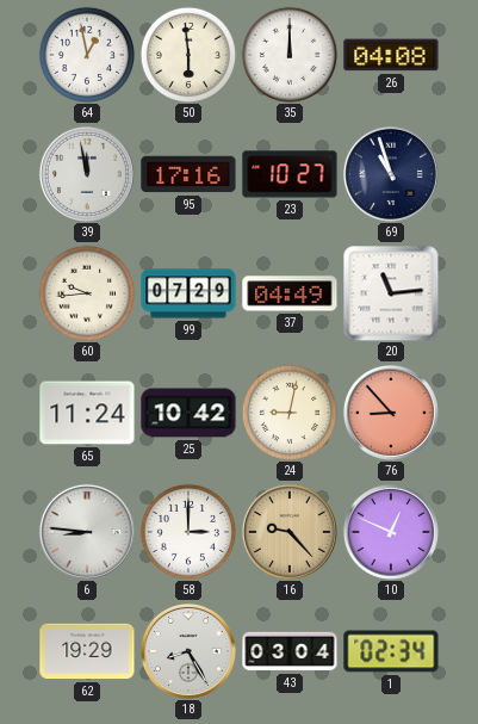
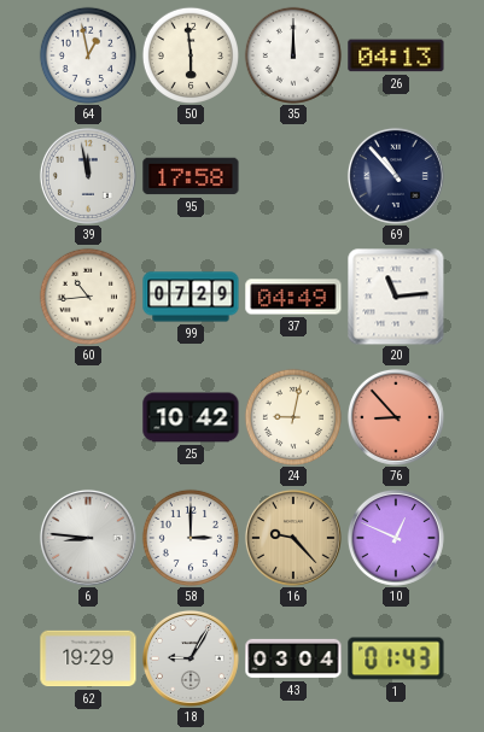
26: 04:08 -> 04:13 (396, 55)
95: 17:16 -> 17:58 (191, 176)
23: 10:27 -> none (290, 174)
69: 10:57 -> 10:53 (396, 176)
60: 9:44 -> 10:44 (87, 295)
65: 11:24 -> none (87, 413)
18: 8:25 -> 9:05 (191, 658)
1: 02:34 -> 01:43 (396, 658)
